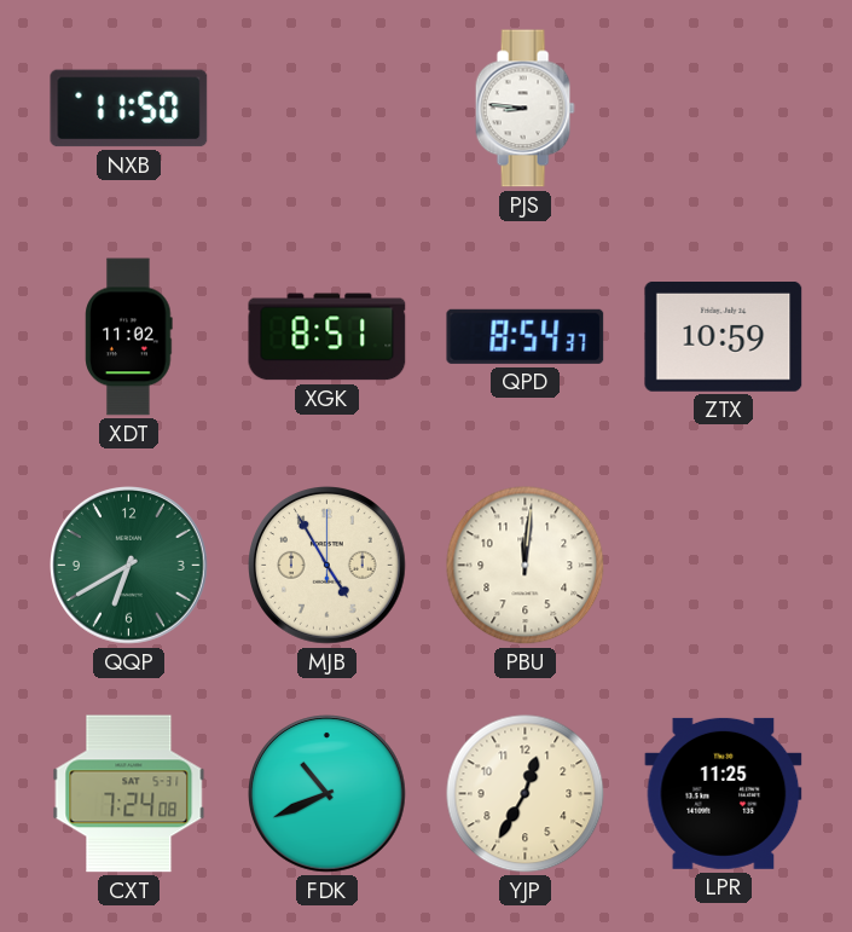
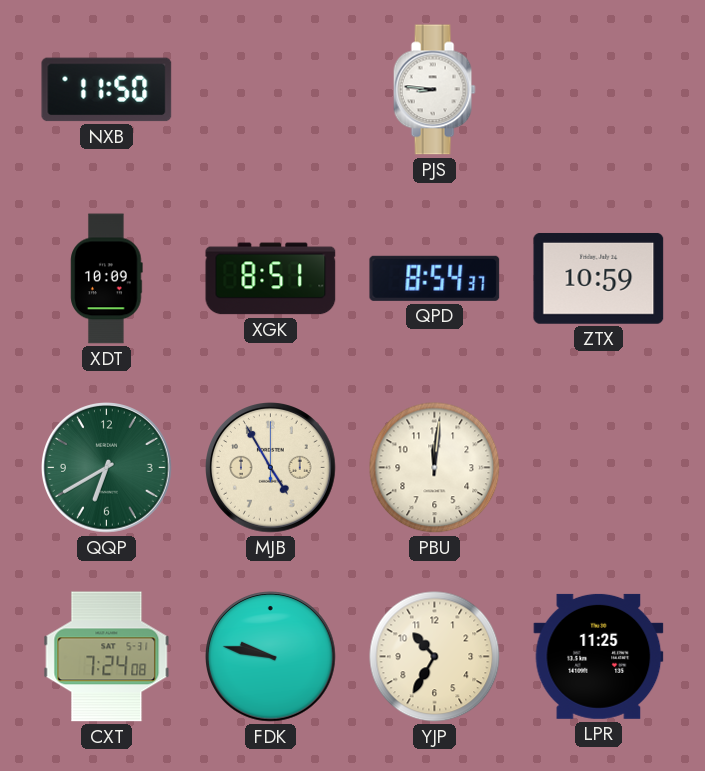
XDT: 11:02 -> 10:09 (107, 279)
FDK: 10:41 -> 9:47 (271, 657)
YJP: 12:35 -> 10:35 (435, 657)
